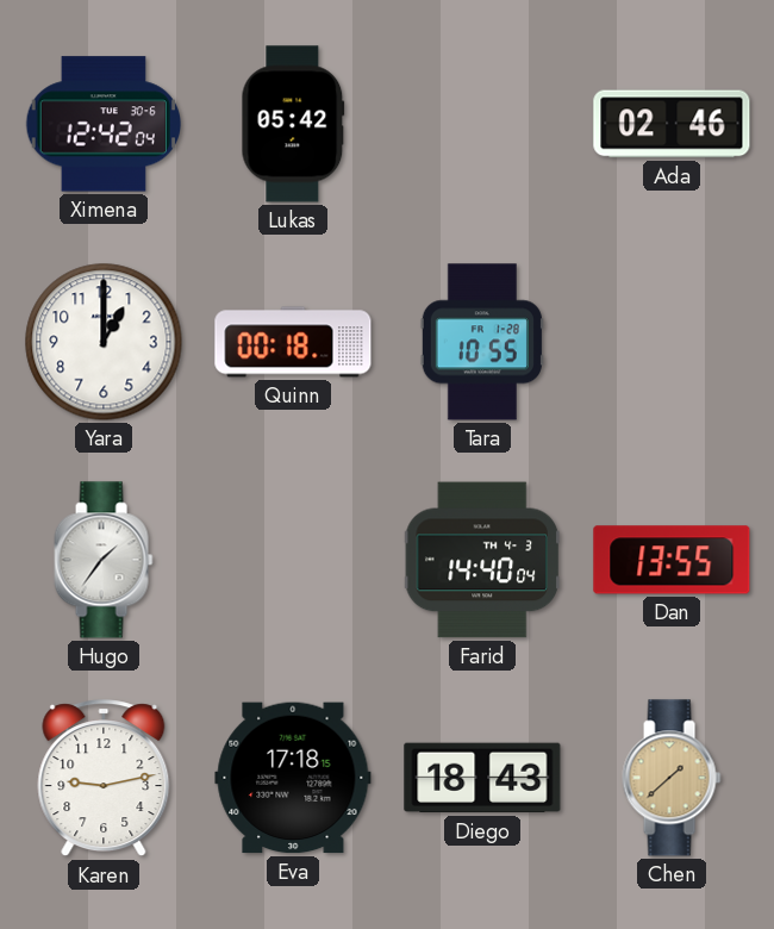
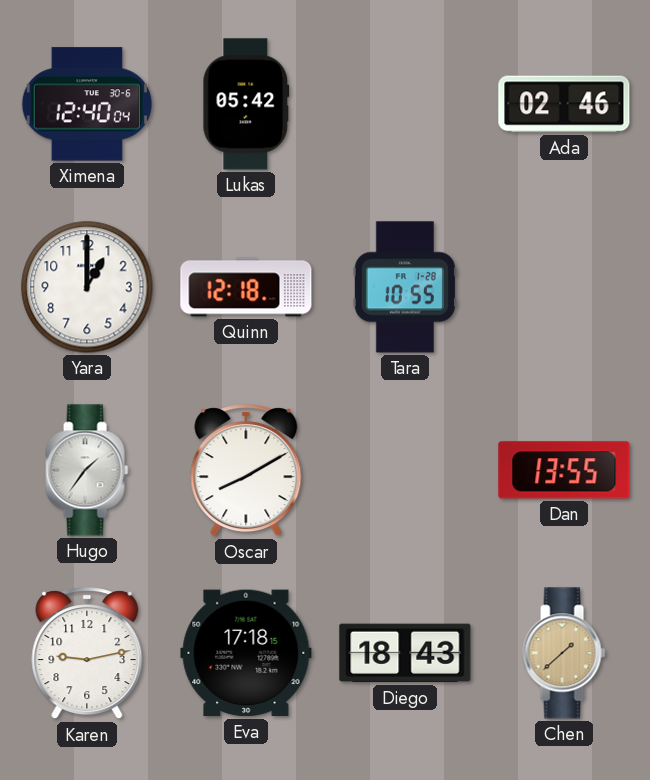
Ximena: 12:42 -> 12:40 (86, 104)
Quinn: 00:18 -> 12:18 (246, 287)
Oscar: none -> 8:10 (246, 471)
Farid: 14:40 -> none (481, 560)
